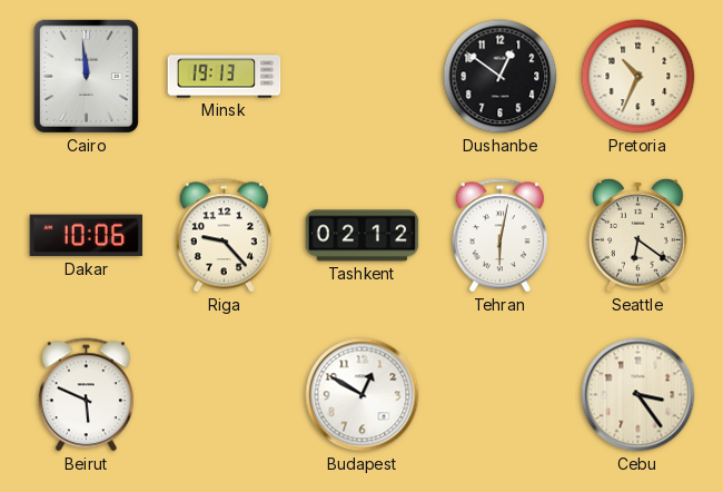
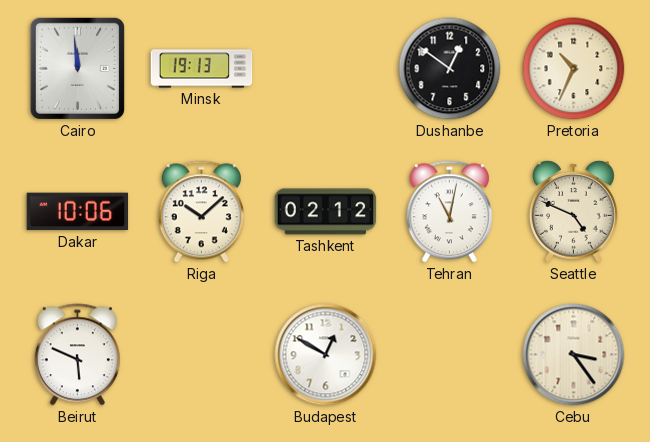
Riga: 9:23 -> 10:08 (201, 212)
Tehran: 6:02 -> 11:02 (449, 212)
Seattle: 6:21 -> 4:49 (573, 211)
